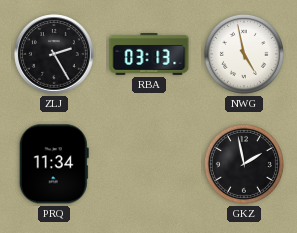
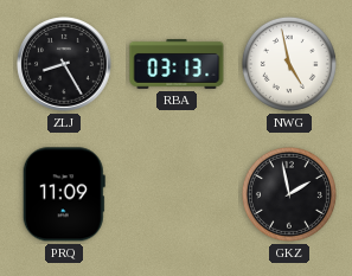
ZLJ: 2:25 -> 8:25 (64, 64)
PRQ: 11:34 -> 11:09 (64, 194)
